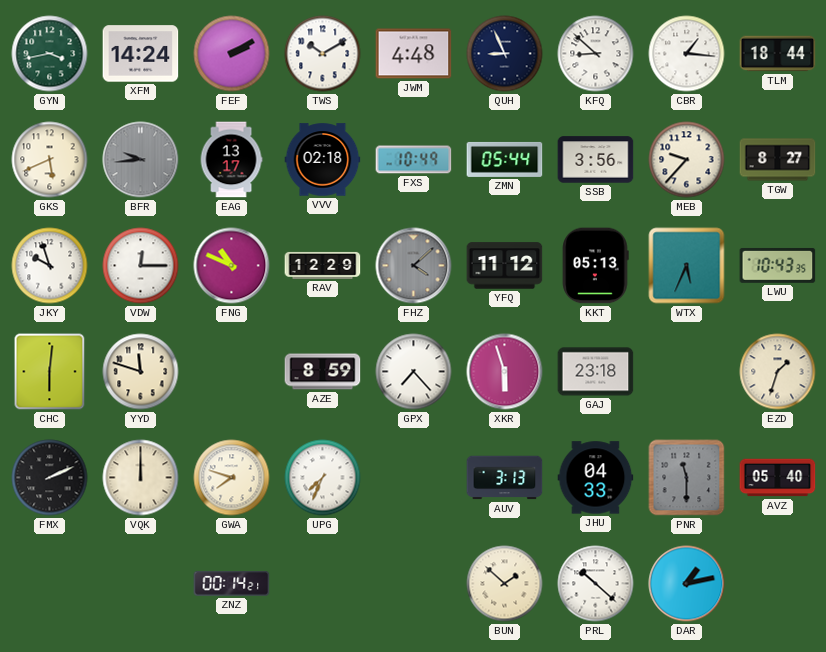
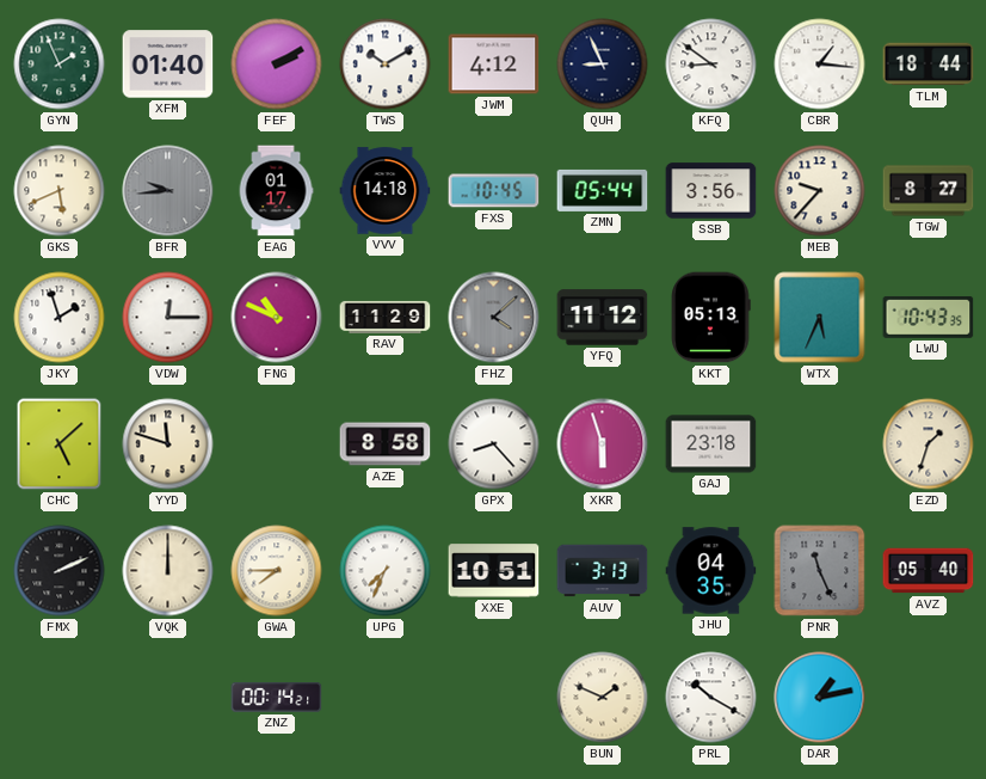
GYN: 3:43 -> 1:56 (60, 65)
XFM: 14:24 -> 01:40 (168, 65)
JWM: 4:48 -> 4:12 (494, 65)
KFQ: 8:52 -> 8:51 (711, 65)
EAG: 13:17 -> 01:17 (276, 191)
VVV: 02:18 -> 14:18 (386, 191)
FXS: 10:49 -> 10:45 (494, 191)
JKY: 9:57 -> 1:57 (60, 318)
RAV: 12:29 -> 11:29 (386, 317)
CHC: 6:01 -> 5:08 (60, 444)
AZE: 8:59 -> 8:58 (386, 444)
GPX: 7:23 -> 8:23 (494, 444)
GWA: 7:48 -> 7:45 (277, 571)
XXE: none -> 10:51 (494, 571)
JHU: 04:33 -> 04:35 (711, 571)
PNR: 11:30 -> 11:26 (820, 571)
BUN: 1:52 -> 1:49 (603, 698)
PRL: 10:22 -> 10:20 (711, 698)
